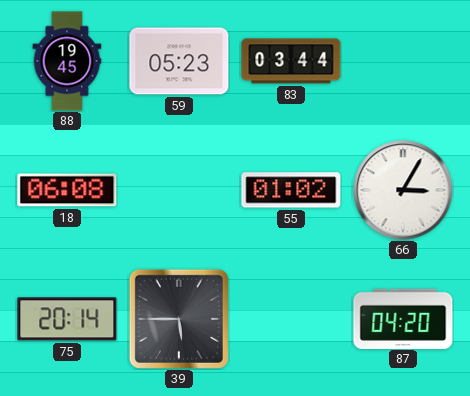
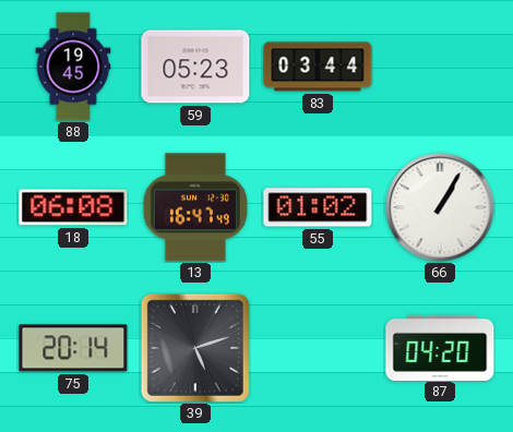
13: none -> 16:47 (195, 207)
66: 3:05 -> 1:05 (440, 207)
39: 5:45 -> 5:12 (195, 348)
